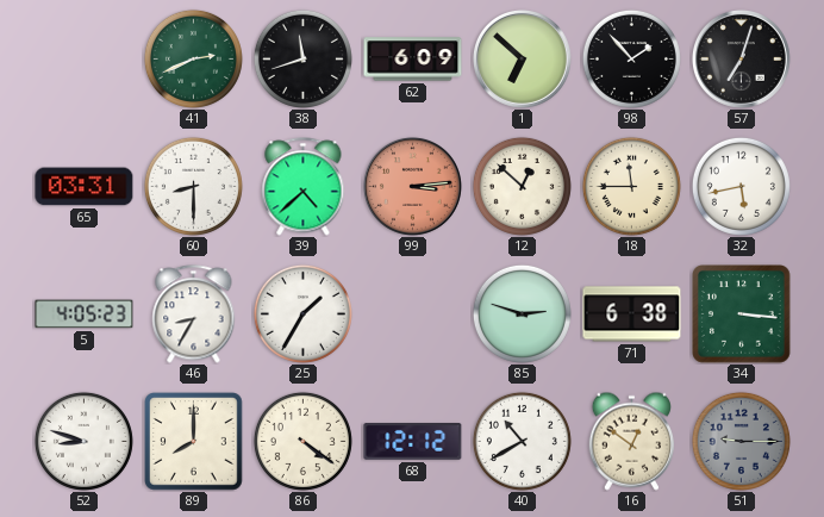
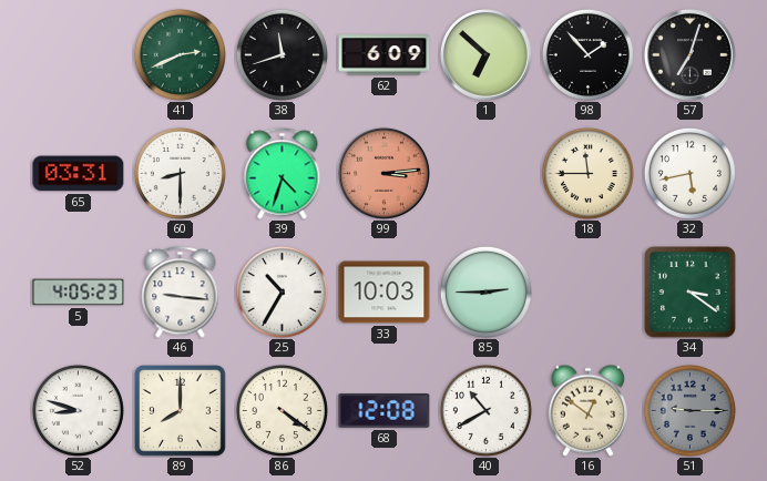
39: 4:38 -> 4:33 (283, 174)
12: 12:52 -> none (522, 186)
46: 8:35 -> 9:16 (181, 293)
25: 1:35 -> 10:35 (282, 291)
33: none -> 10:03 (385, 293)
85: 2:48 -> 2:45 (485, 291)
71: 6:38 -> none (632, 314)
34: 3:16 -> 3:21 (691, 293)
68: 12:12 -> 12:08 (385, 411)
